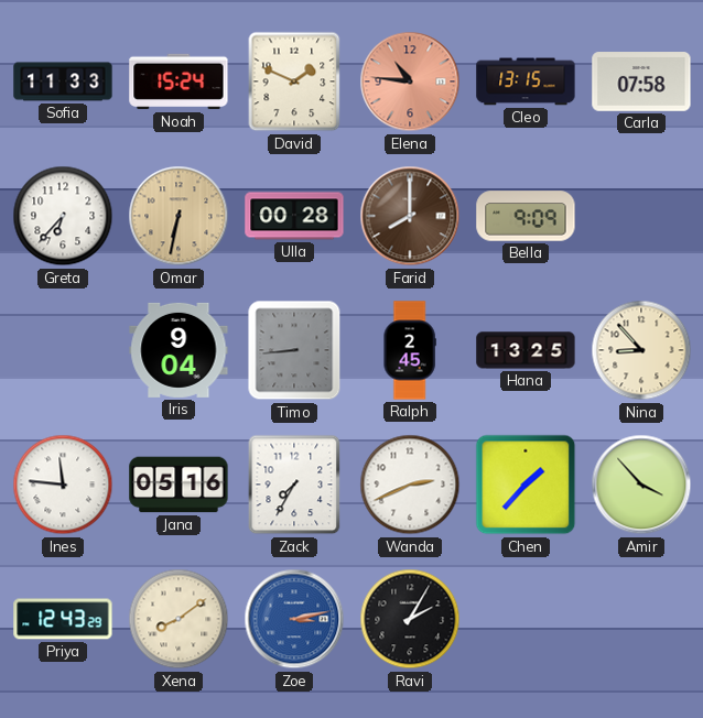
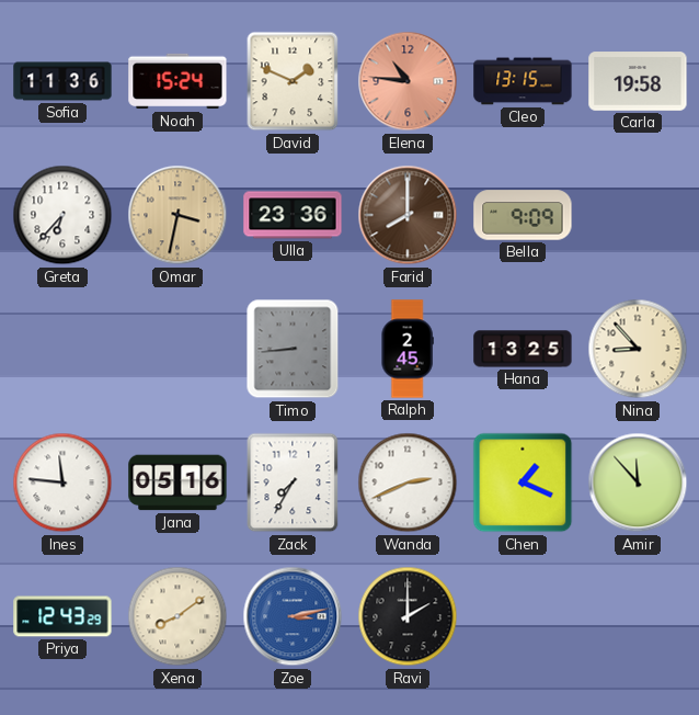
Sofia: 11:33 -> 11:36 (62, 81)
Carla: 07:58 -> 19:58 (638, 81)
Omar: 6:32 -> 3:32 (177, 215)
Ulla: 00:28 -> 23:36 (293, 215)
Iris: 9:04 -> none (179, 350)
Chen: 1:37 -> 1:19 (523, 483)
Amir: 3:53 -> 11:53 (638, 483)
Ravi: 2:05 -> 2:00 (408, 616)
